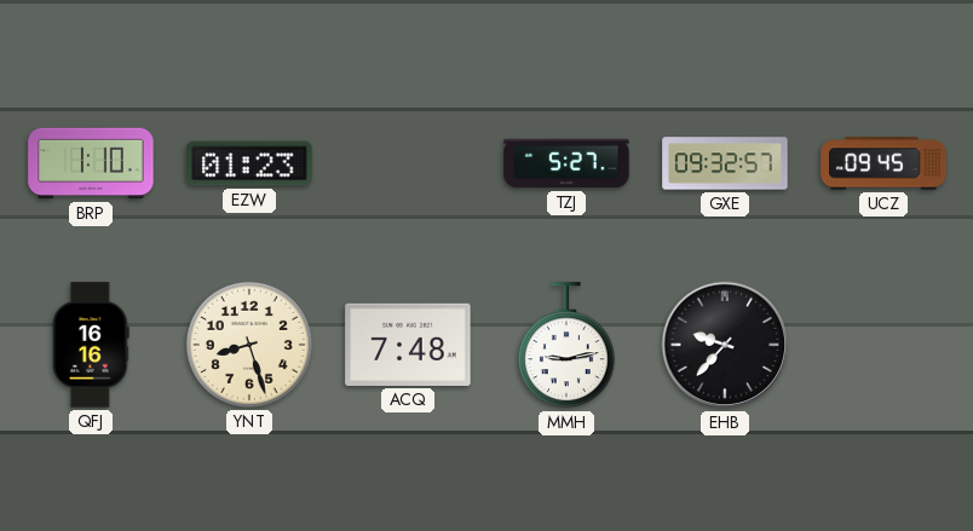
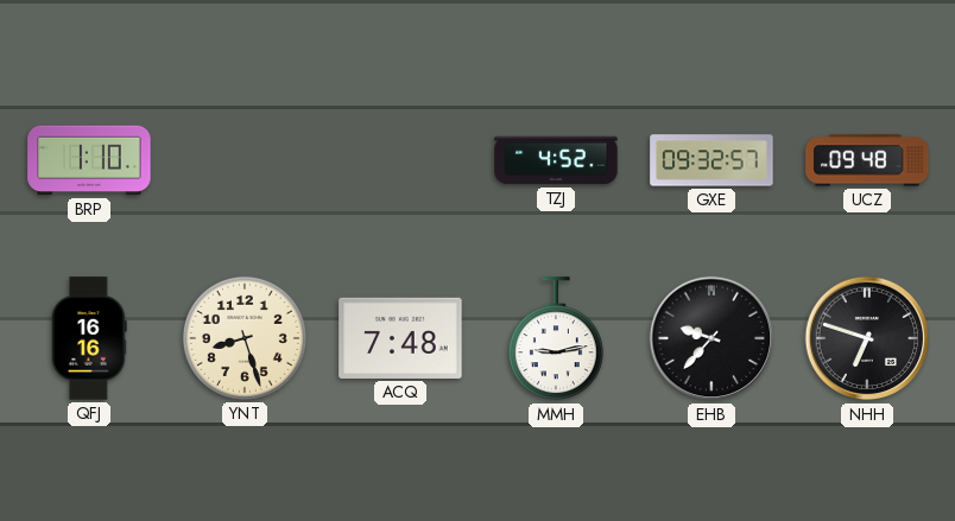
EZW: 01:23 -> none (249, 163)
TZJ: 5:27 -> 4:52 (556, 160)
UCZ: 09:45 -> 09:48 (867, 160)
NHH: none -> 6:48 (867, 338)
